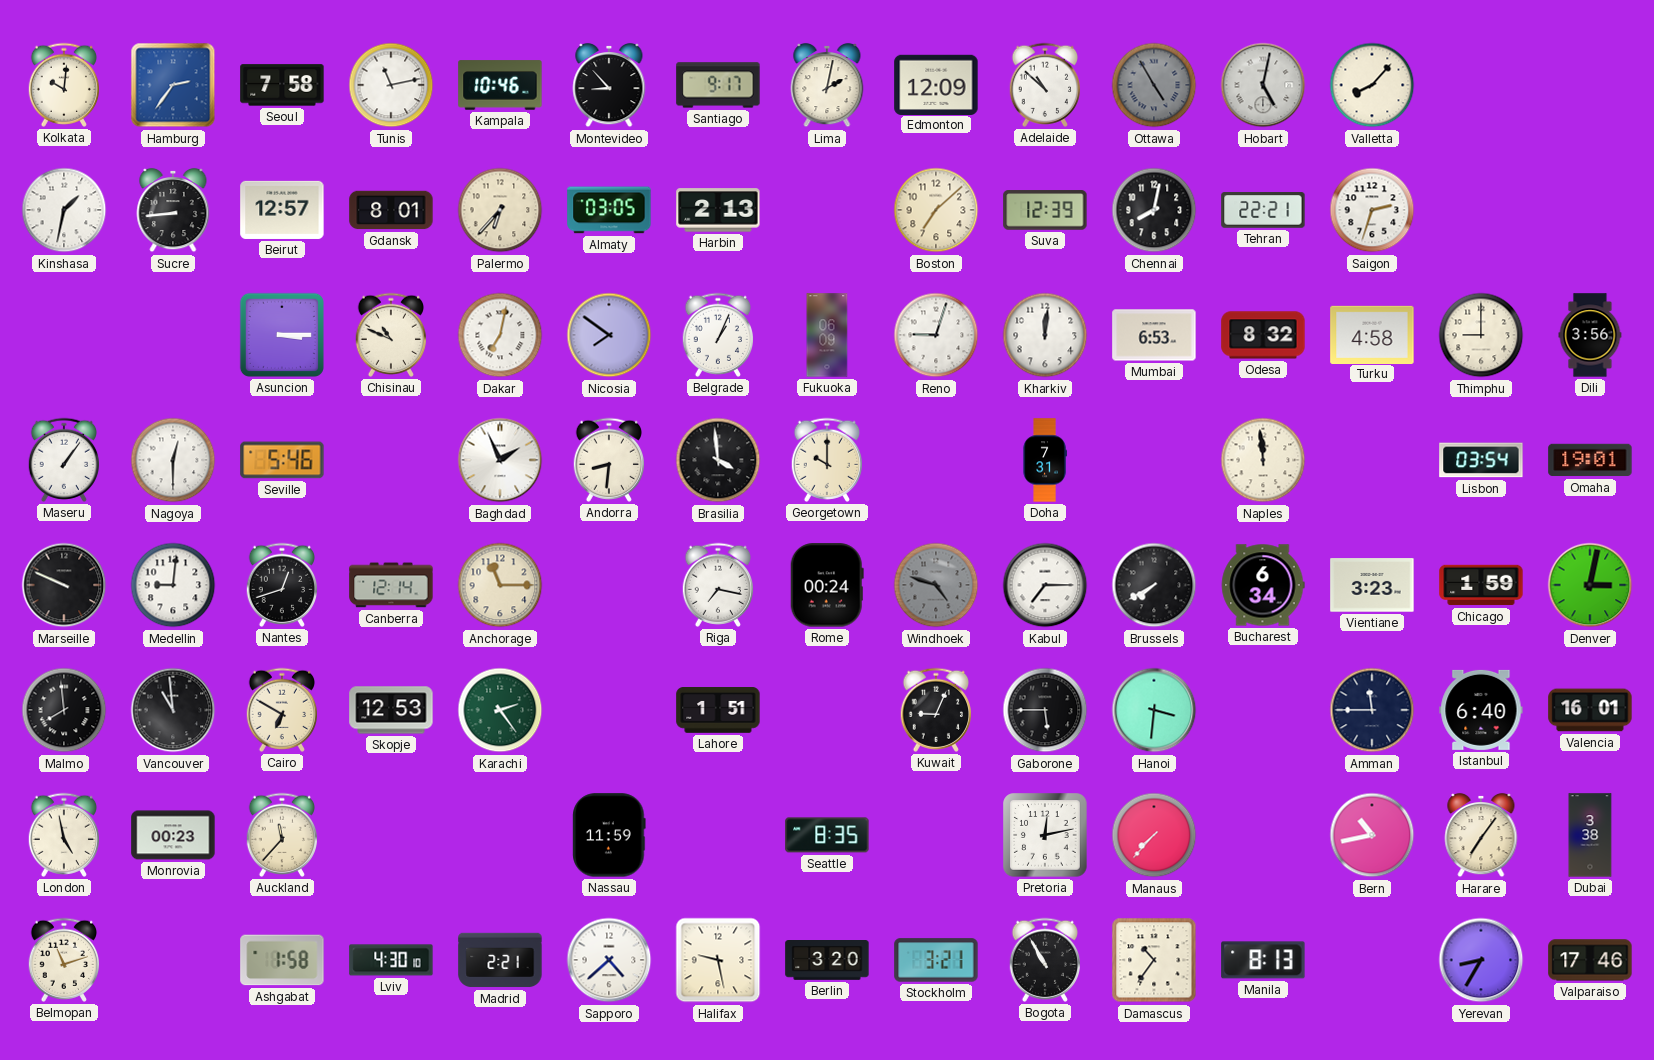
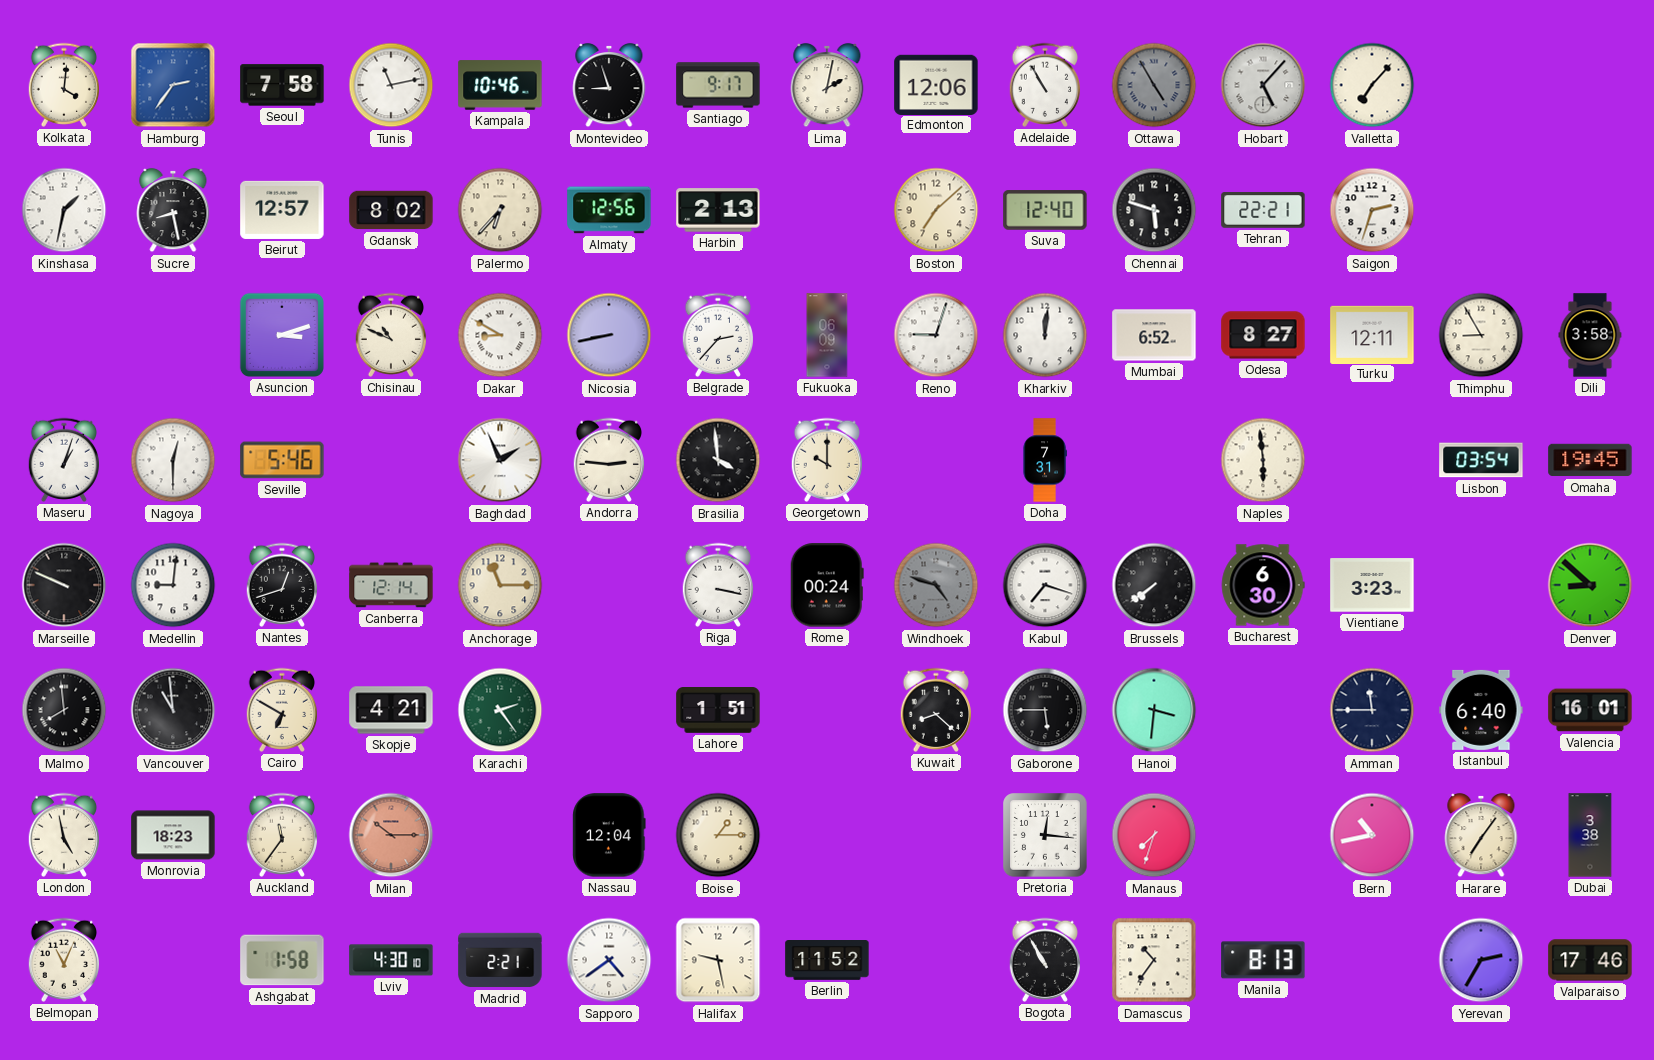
Kolkata: 10:01 -> 4:01 (63, 85)
Montevideo: 8:53 -> 8:57 (609, 85)
Edmonton: 12:09 -> 12:06 (936, 84)
Adelaide: 10:52 -> 10:55 (1044, 85)
Hobart: 5:02 -> 5:07 (1263, 85)
Valletta: 8:07 -> 7:07 (1372, 85)
Sucre: 8:44 -> 8:28 (173, 210)
Gdansk: 8:01 -> 8:02 (391, 210)
Almaty: 03:05 -> 12:56 (609, 210)
Suva: 12:39 -> 12:40 (1045, 210)
Chennai: 8:02 -> 5:48 (1154, 210)
Asuncion: 3:15 -> 3:12 (282, 335)
Dakar: 7:02 -> 8:50 (500, 335)
Nicosia: 7:51 -> 8:43 (609, 335)
Belgrade: 1:04 -> 2:37 (717, 335)
Mumbai: 6:53 -> 6:52 (1154, 335)
Odesa: 8:32 -> 8:27 (1263, 335)
Turku: 4:58 -> 12:11 (1372, 334)
Thimphu: 9:00 -> 8:55 (1481, 335)
Dili: 3:56 -> 3:58 (1590, 335)
Maseru: 1:06 -> 1:03 (63, 460)
Andorra: 8:31 -> 2:46 (608, 460)
Naples: 11:59 -> 5:59 (1263, 460)
Omaha: 19:01 -> 19:45 (1590, 460)
Riga: 7:17 -> 3:17 (717, 585)
Kabul: 7:15 -> 7:18 (1045, 585)
Brussels: 7:40 -> 7:39 (1154, 585)
Bucharest: 6:34 -> 6:30 (1263, 585)
Chicago: 1:59 -> none (1481, 585)
Denver: 3:02 -> 8:52 (1590, 585)
Skopje: 12:53 -> 4:21 (391, 710)
Kuwait: 9:04 -> 8:22 (935, 710)
Monrovia: 00:23 -> 18:23 (173, 835)
Auckland: 11:37 -> 11:36 (281, 835)
Milan: none -> 10:15 (391, 835)
Nassau: 11:59 -> 12:04 (609, 835)
Boise: none -> 1:15 (718, 835)
Seattle: 8:35 -> none (827, 835)
Pretoria: 12:13 -> 12:16 (1045, 835)
Manaus: 7:37 -> 7:33 (1154, 835)
Belmopan: 11:12 -> 11:04 (63, 960)
Sapporo: 4:38 -> 4:39 (609, 960)
Berlin: 3:20 -> 11:52 (827, 961)
Stockholm: 3:21 -> none (936, 960)
Yerevan: 8:35 -> 2:35 (1481, 960)
